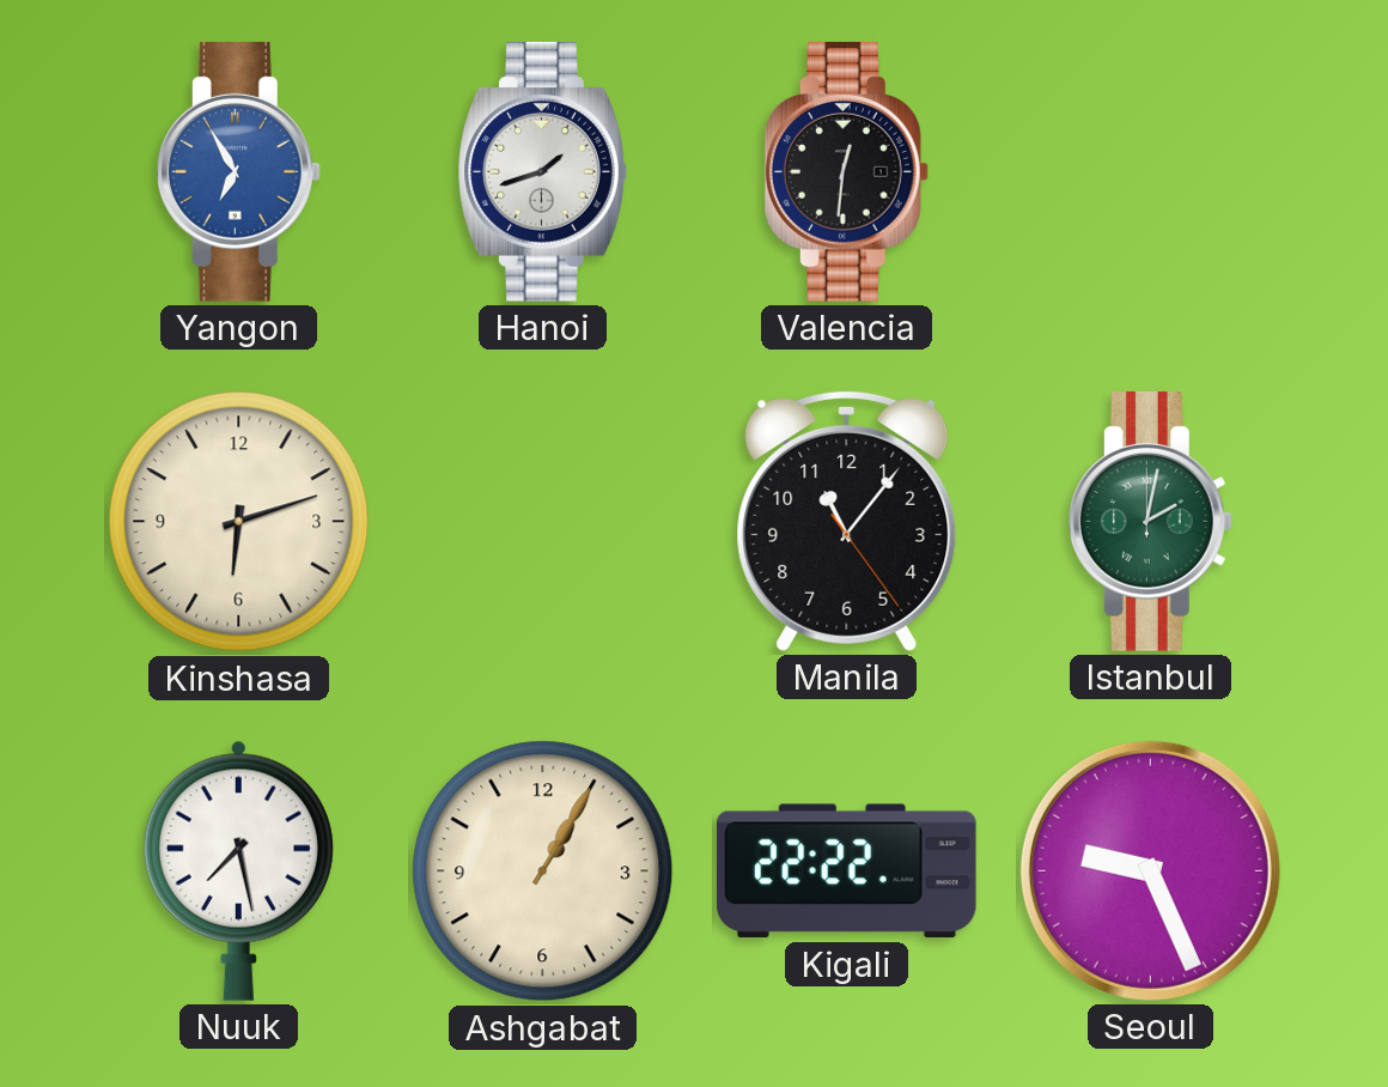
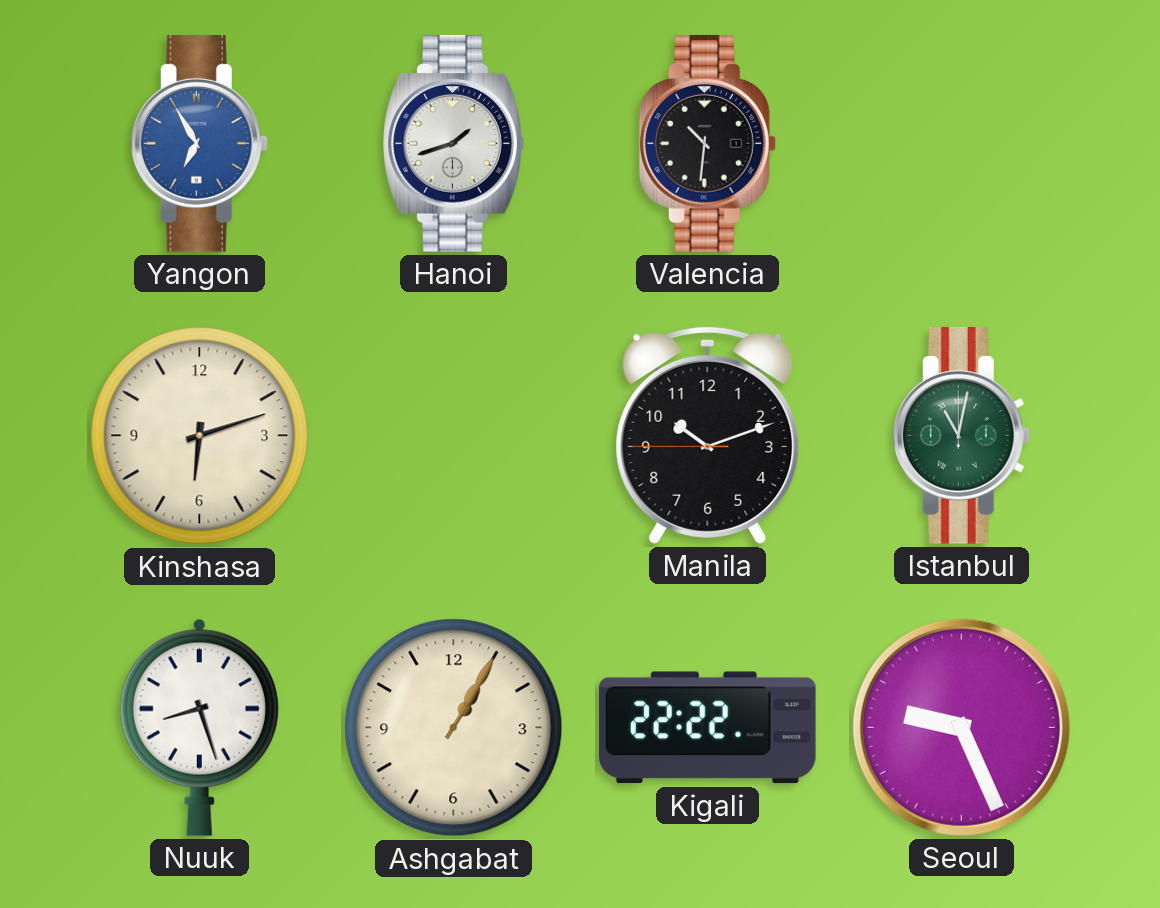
Valencia: 12:31 -> 10:31 (707, 143)
Manila: 11:06 -> 10:11 (708, 435)
Istanbul: 2:02 -> 11:02 (961, 435)
Nuuk: 7:28 -> 8:27 (199, 727)
